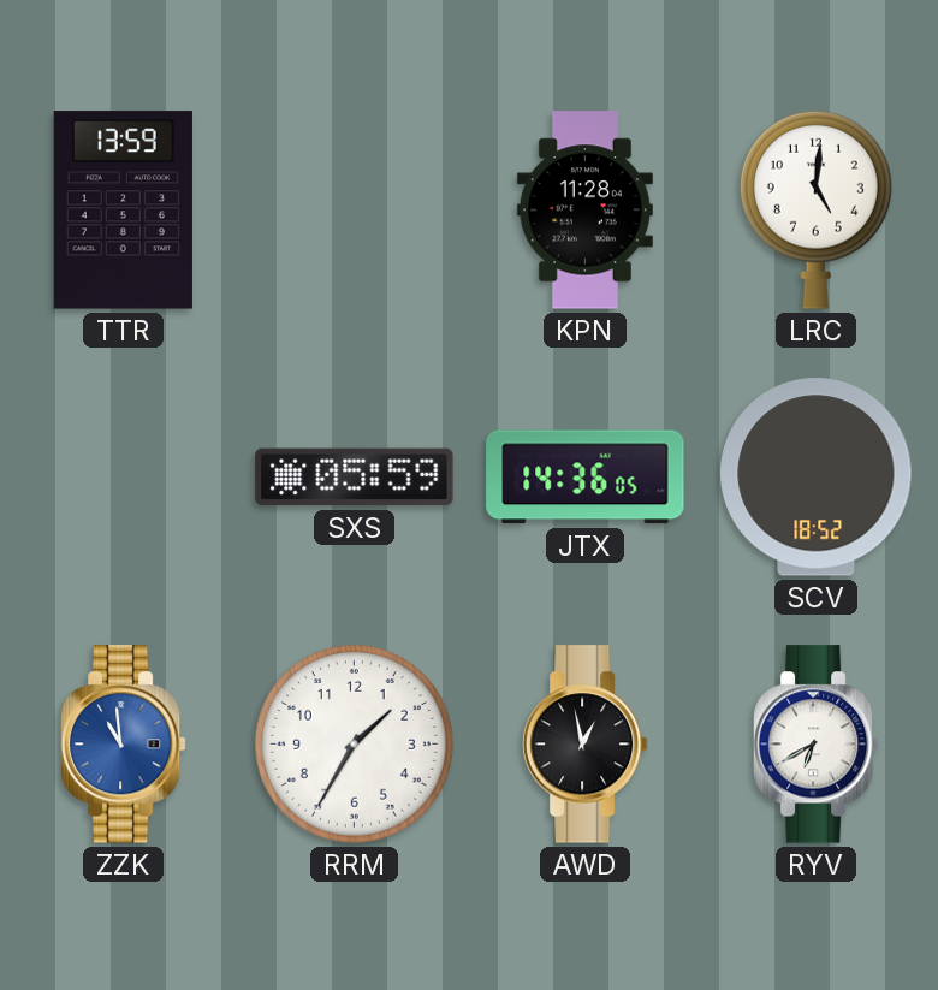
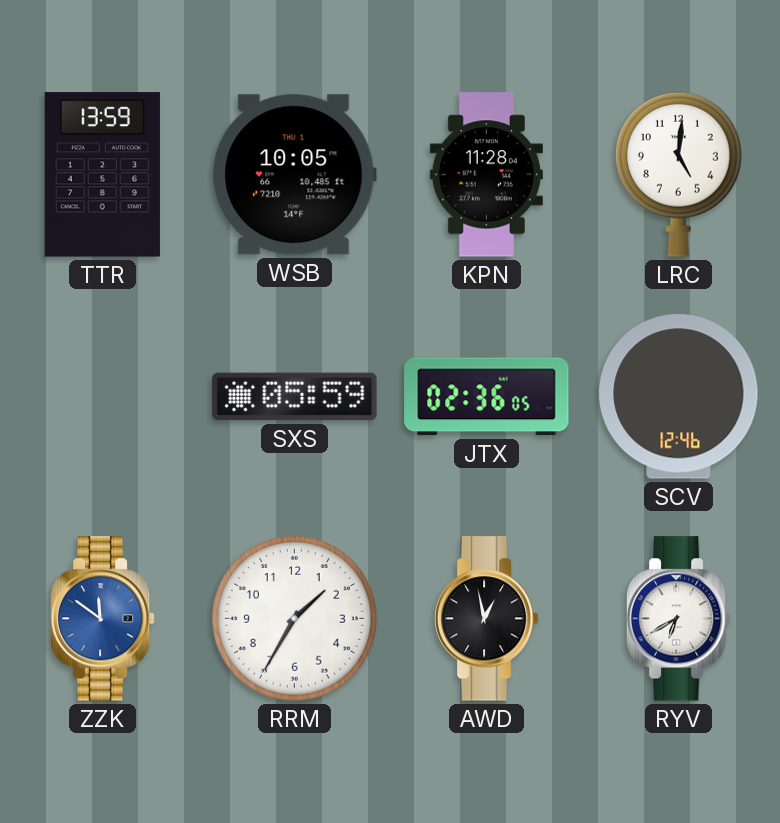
WSB: none -> 10:05 (294, 175)
JTX: 14:36 -> 02:36 (487, 397)
SCV: 18:52 -> 12:46 (679, 397)
ZZK: 10:59 -> 11:51 (102, 619)
